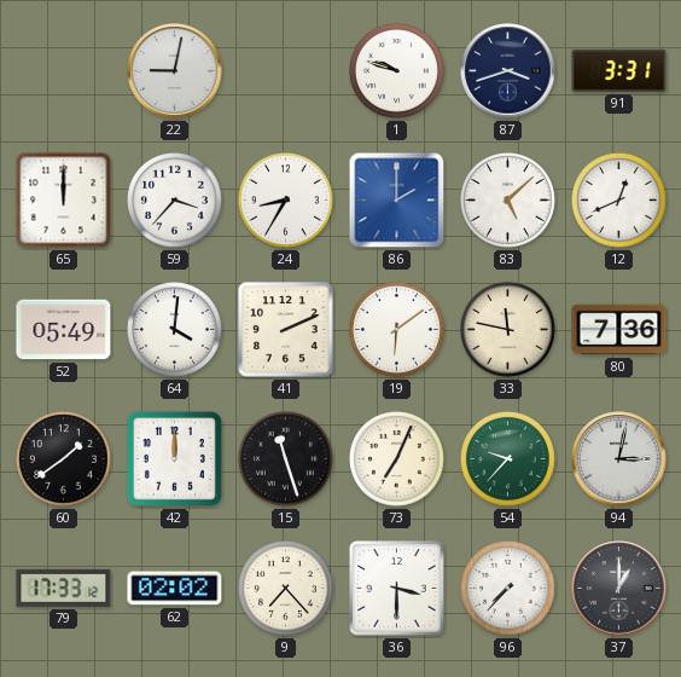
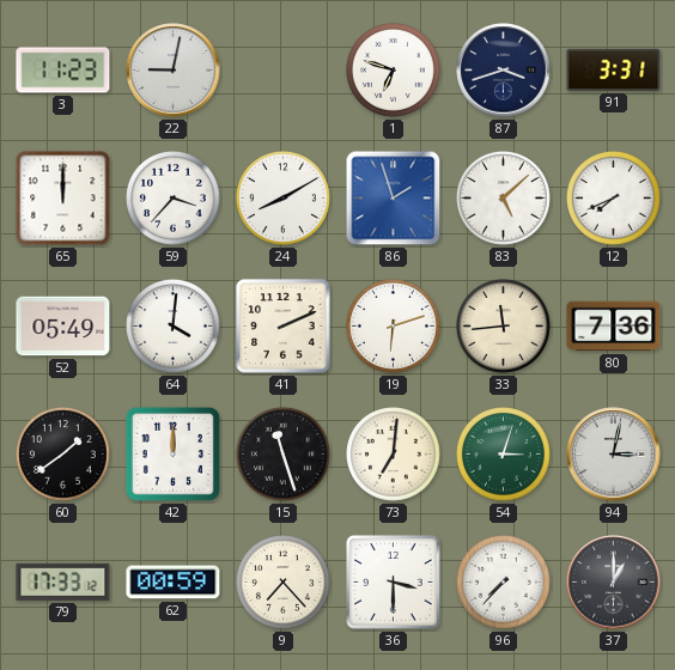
3: none -> 11:23 (63, 71)
1: 9:48 -> 6:48 (394, 71)
24: 8:35 -> 8:10 (284, 199)
86: 2:00 -> 1:57 (394, 199)
12: 12:41 -> 7:41 (614, 199)
19: 6:09 -> 6:12 (394, 327)
33: 11:47 -> 11:44 (504, 327)
73: 7:04 -> 7:01 (394, 455)
54: 9:37 -> 3:03 (504, 455)
62: 02:02 -> 00:59 (174, 583)
